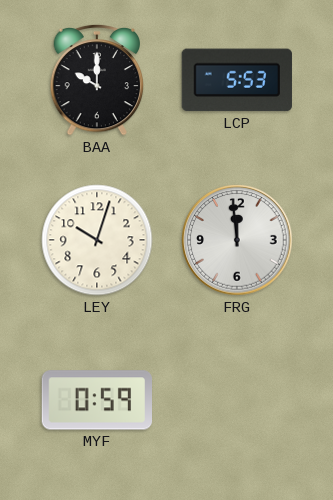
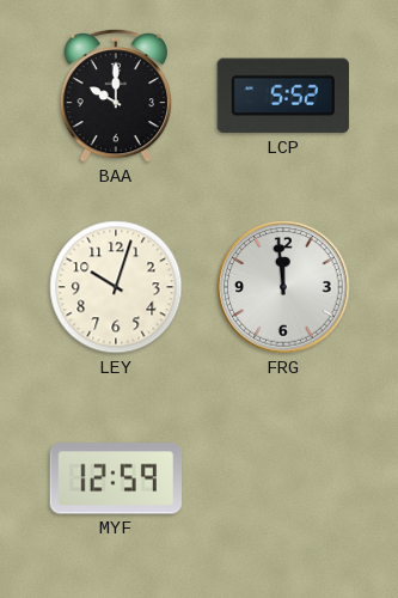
LCP: 5:53 -> 5:52 (283, 96)
MYF: 0:59 -> 12:59 (115, 478)
